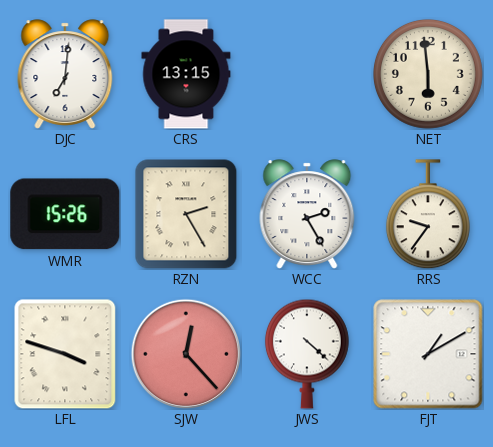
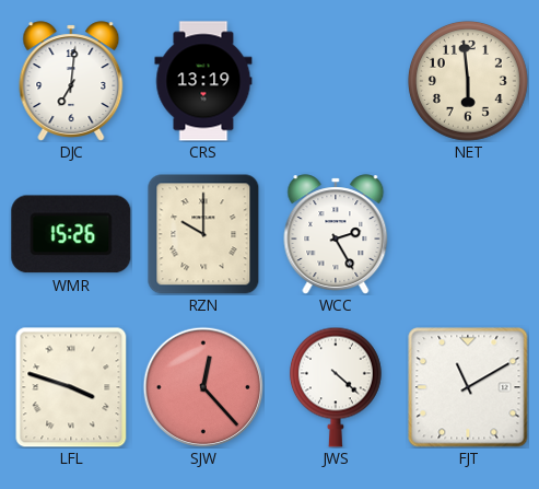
CRS: 13:15 -> 13:19 (203, 81)
RZN: 2:25 -> 10:00 (203, 234)
RRS: 9:36 -> none (428, 214)
FJT: 1:10 -> 11:10 (468, 387)
